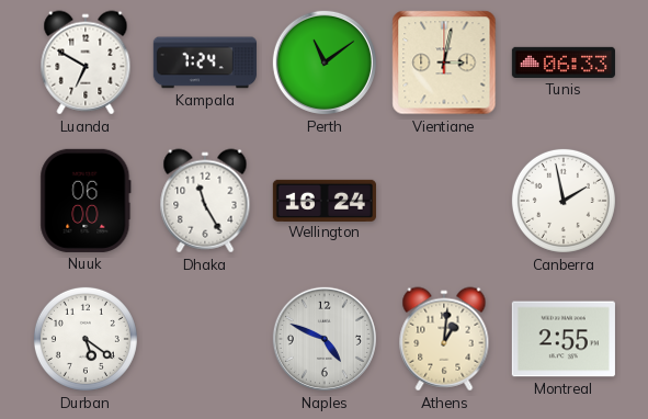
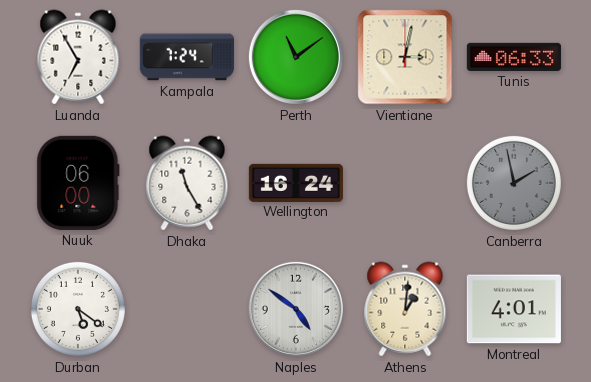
Luanda: 6:50 -> 6:55 (78, 57)
Canberra dial: white -> grey (514, 183)
Naples: 4:49 -> 4:51 (296, 309)
Montreal: 2:55 -> 4:01 (514, 309)
